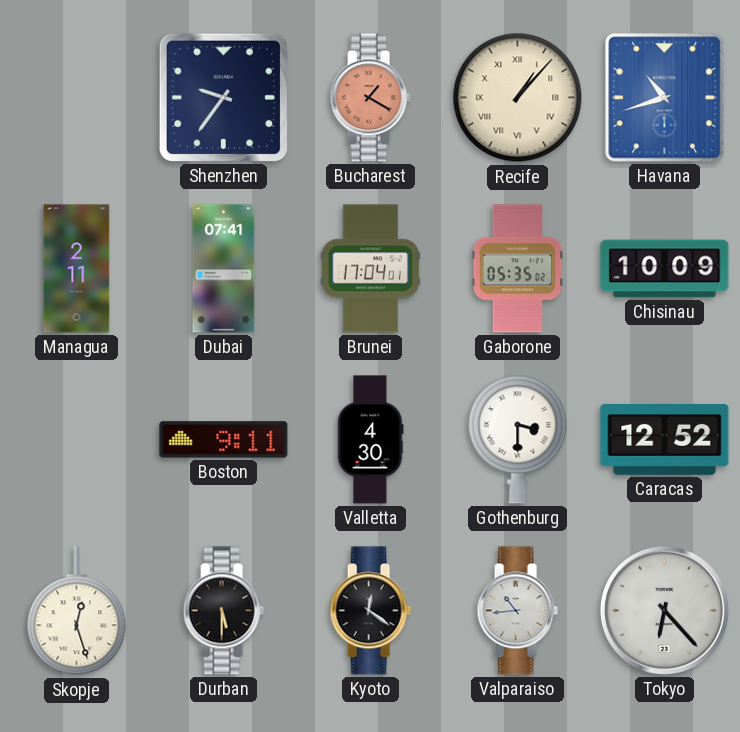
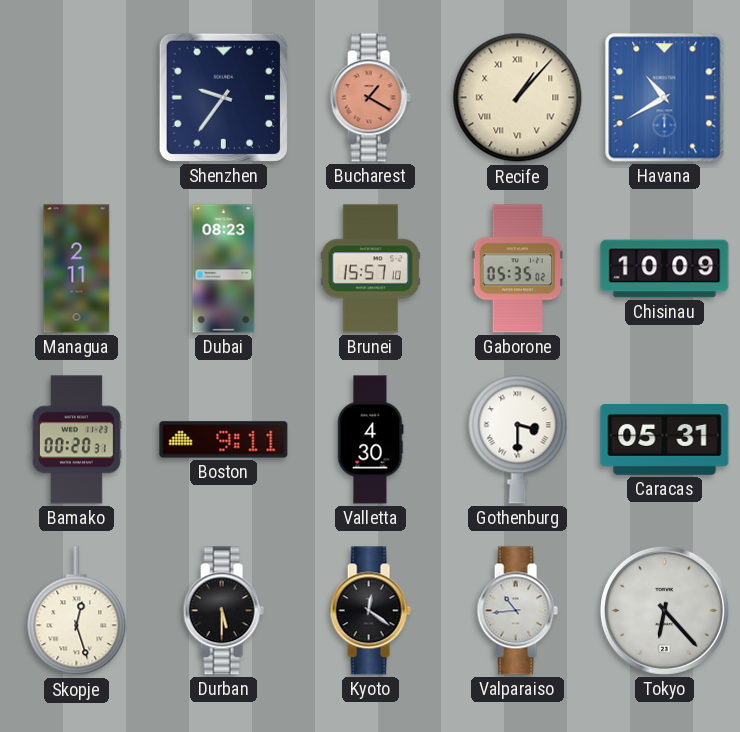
Havana: 10:42 -> 10:40 (665, 98)
Dubai: 07:41 -> 08:23 (224, 269)
Brunei: 17:04 -> 15:57 (370, 269)
Bamako: none -> 00:20 (76, 440)
Caracas: 12:52 -> 05:31 (665, 440)
